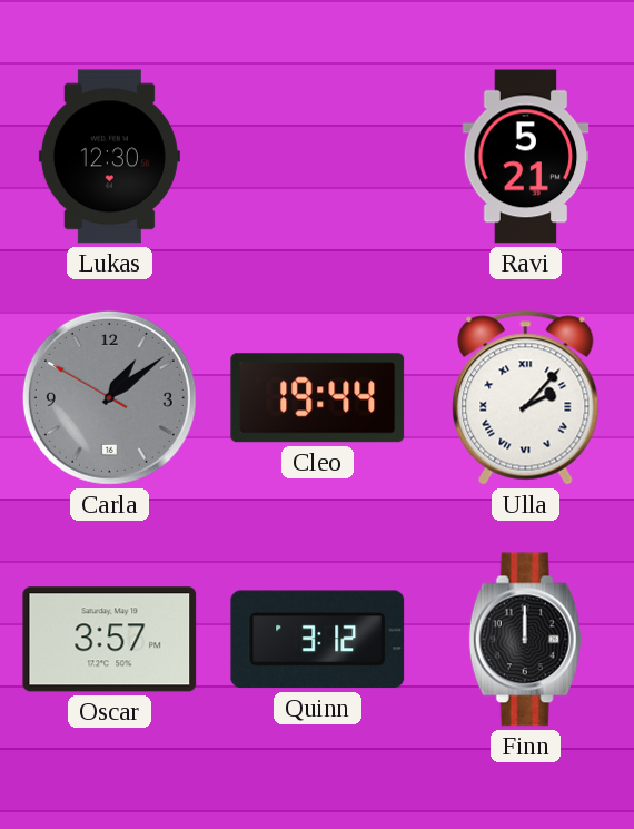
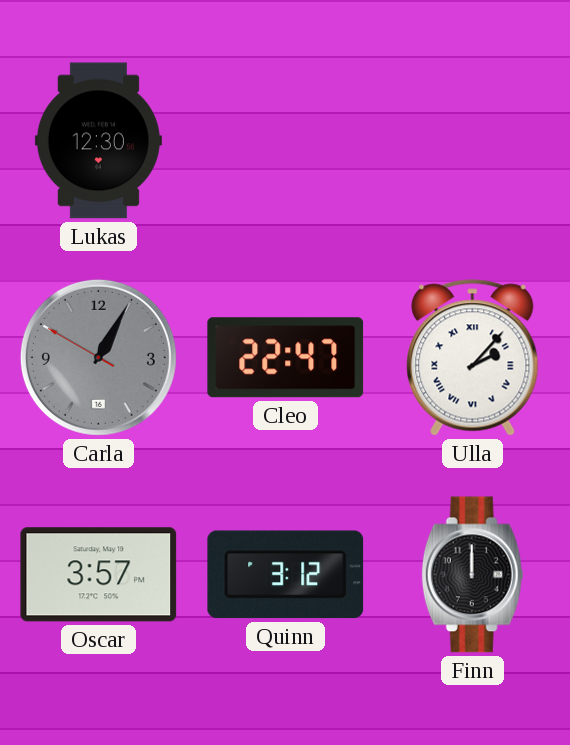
Ravi: 5:21 -> none (526, 157)
Carla: 1:08 -> 1:04 (98, 357)
Cleo: 19:44 -> 22:47 (286, 358)
